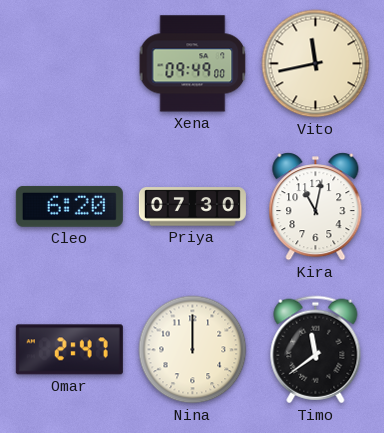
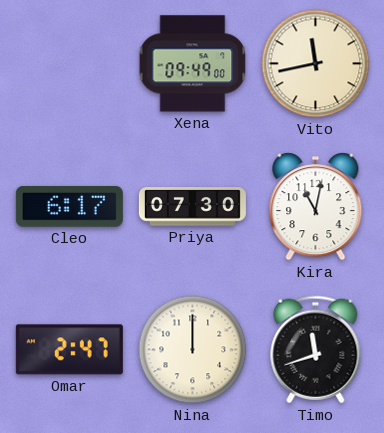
Cleo: 6:20 -> 6:17 (69, 206)
Timo: 11:39 -> 11:42 (316, 350)
